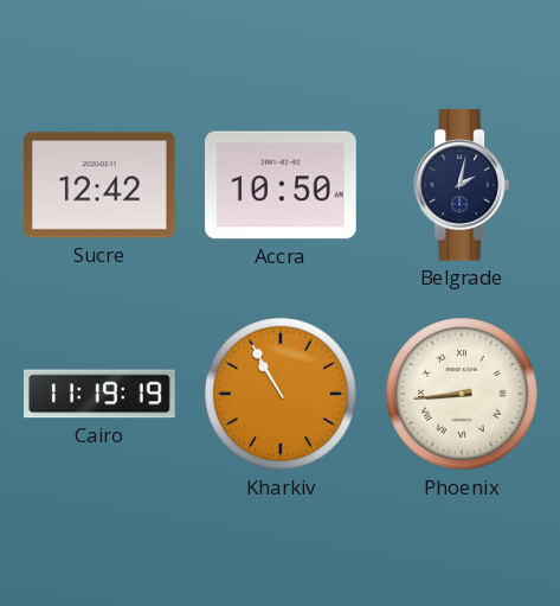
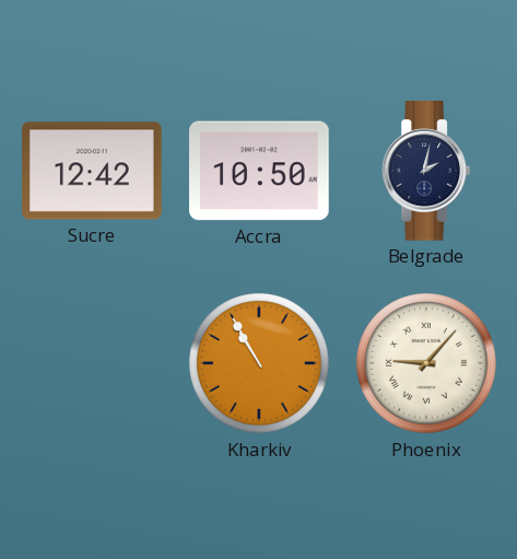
Cairo: 11:19 -> none (101, 394)
Phoenix: 8:44 -> 9:07 (426, 363)
